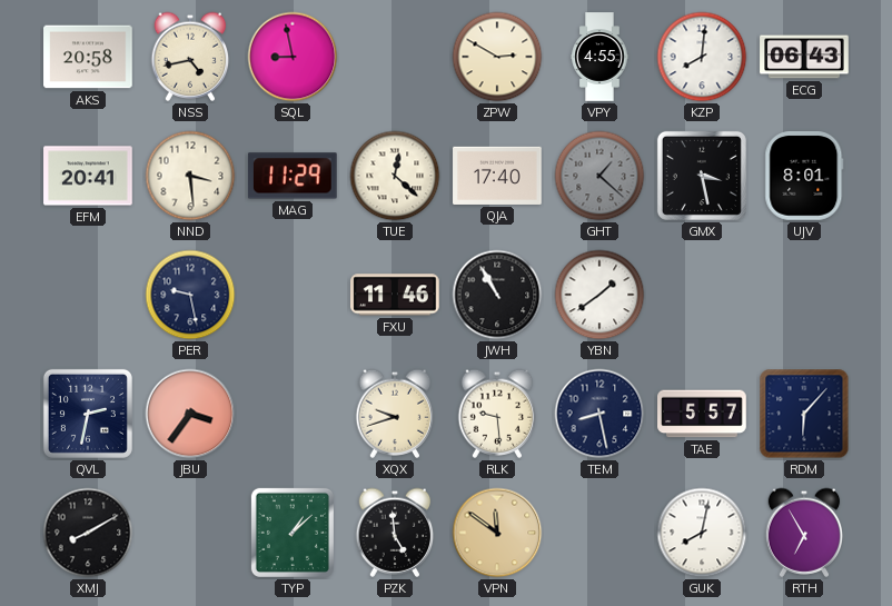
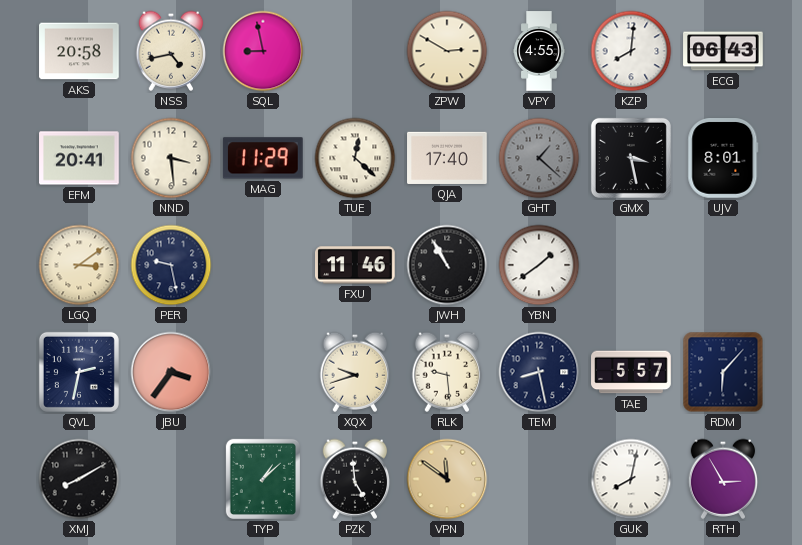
LGQ: none -> 3:09 (79, 265)
RTH: 6:55 -> 2:55 (723, 479)
